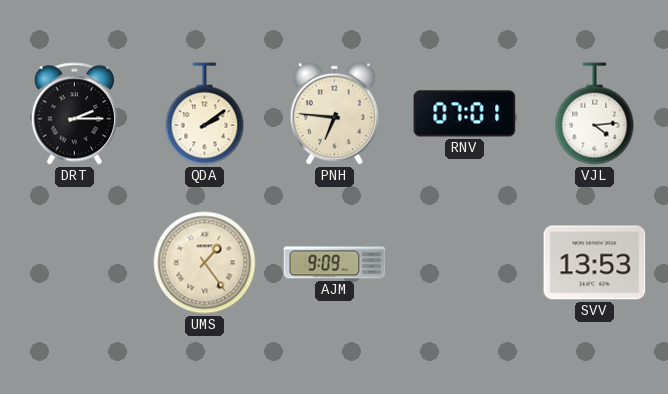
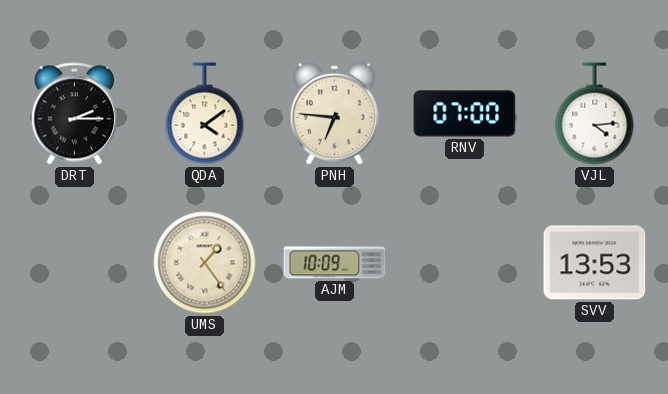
QDA: 2:09 -> 4:09 (205, 114)
RNV: 07:01 -> 07:00 (465, 114)
AJM: 9:09 -> 10:09 (335, 263)
